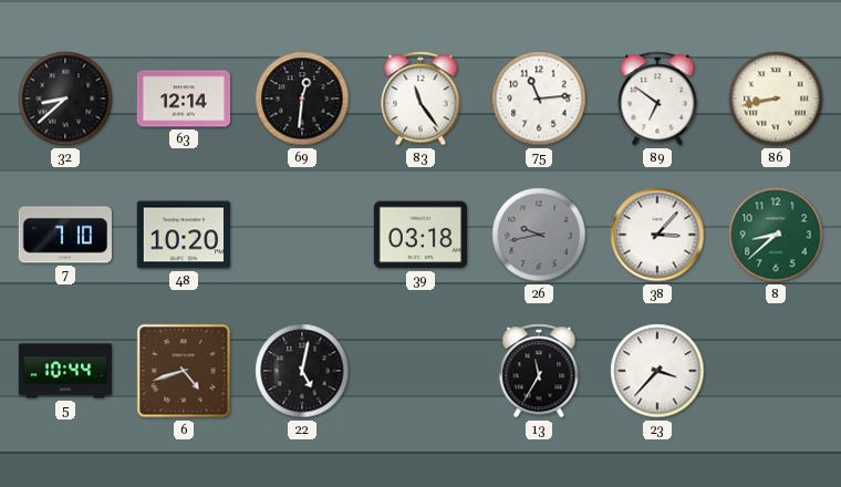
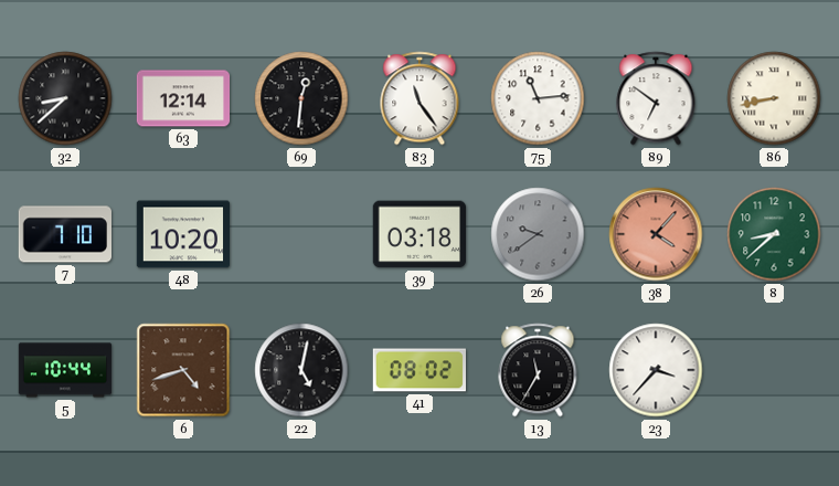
26: 9:43 -> 9:39 (538, 234)
38: 3:07 -> 4:07 (656, 234)
38 dial: white -> salmon (656, 234)
41: none -> 08:02 (418, 370)
